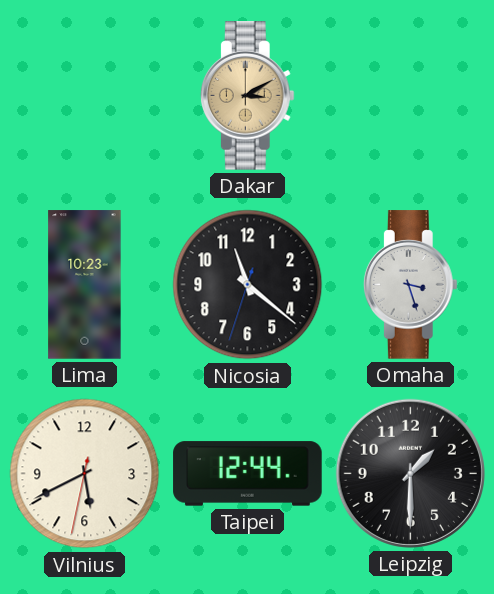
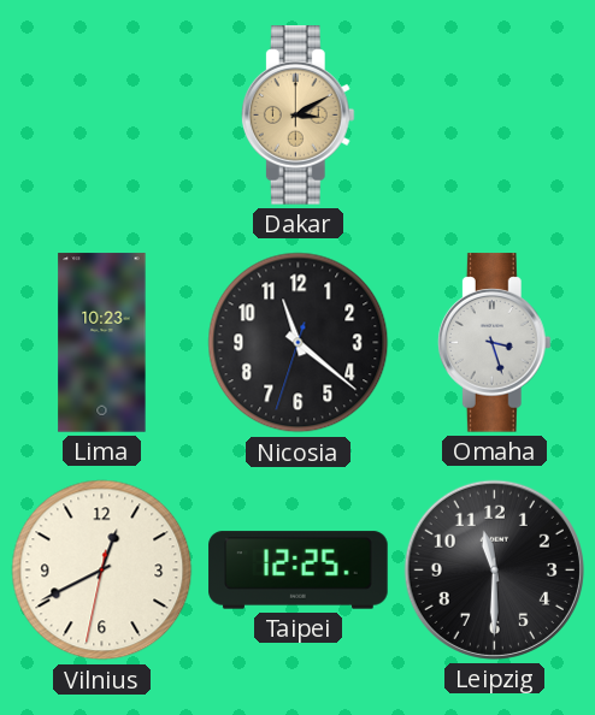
Vilnius: 5:40 -> 12:40 (102, 571)
Taipei: 12:44 -> 12:25 (299, 571)
Leipzig: 1:30 -> 11:30 (494, 569)
